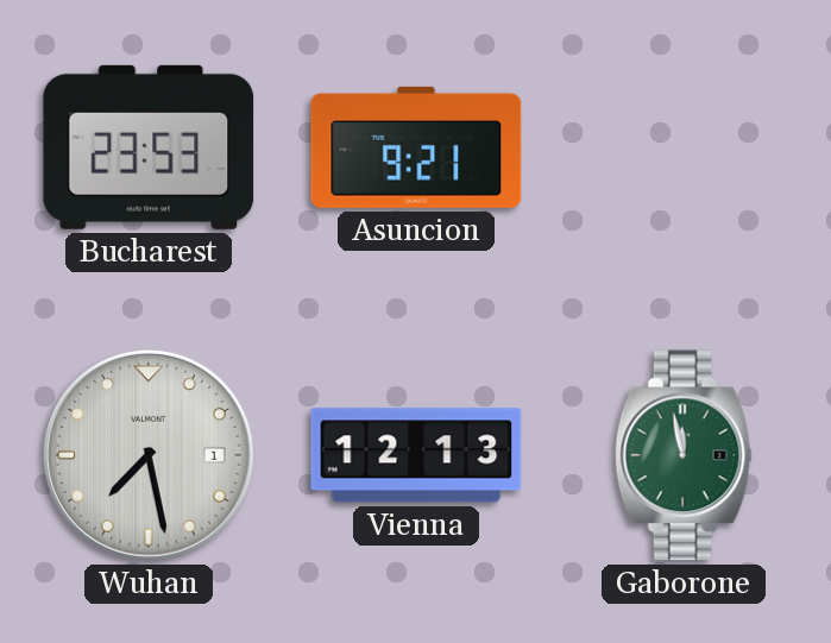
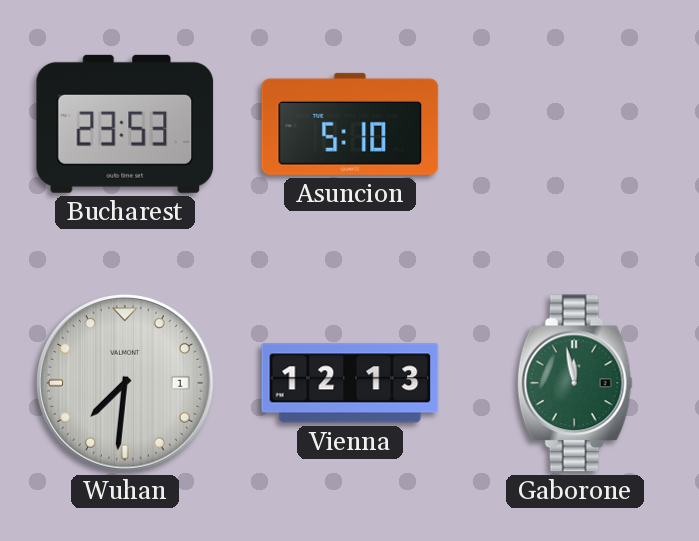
Asuncion: 9:21 -> 5:10 (350, 124)
Wuhan: 7:28 -> 7:31 (125, 383)
